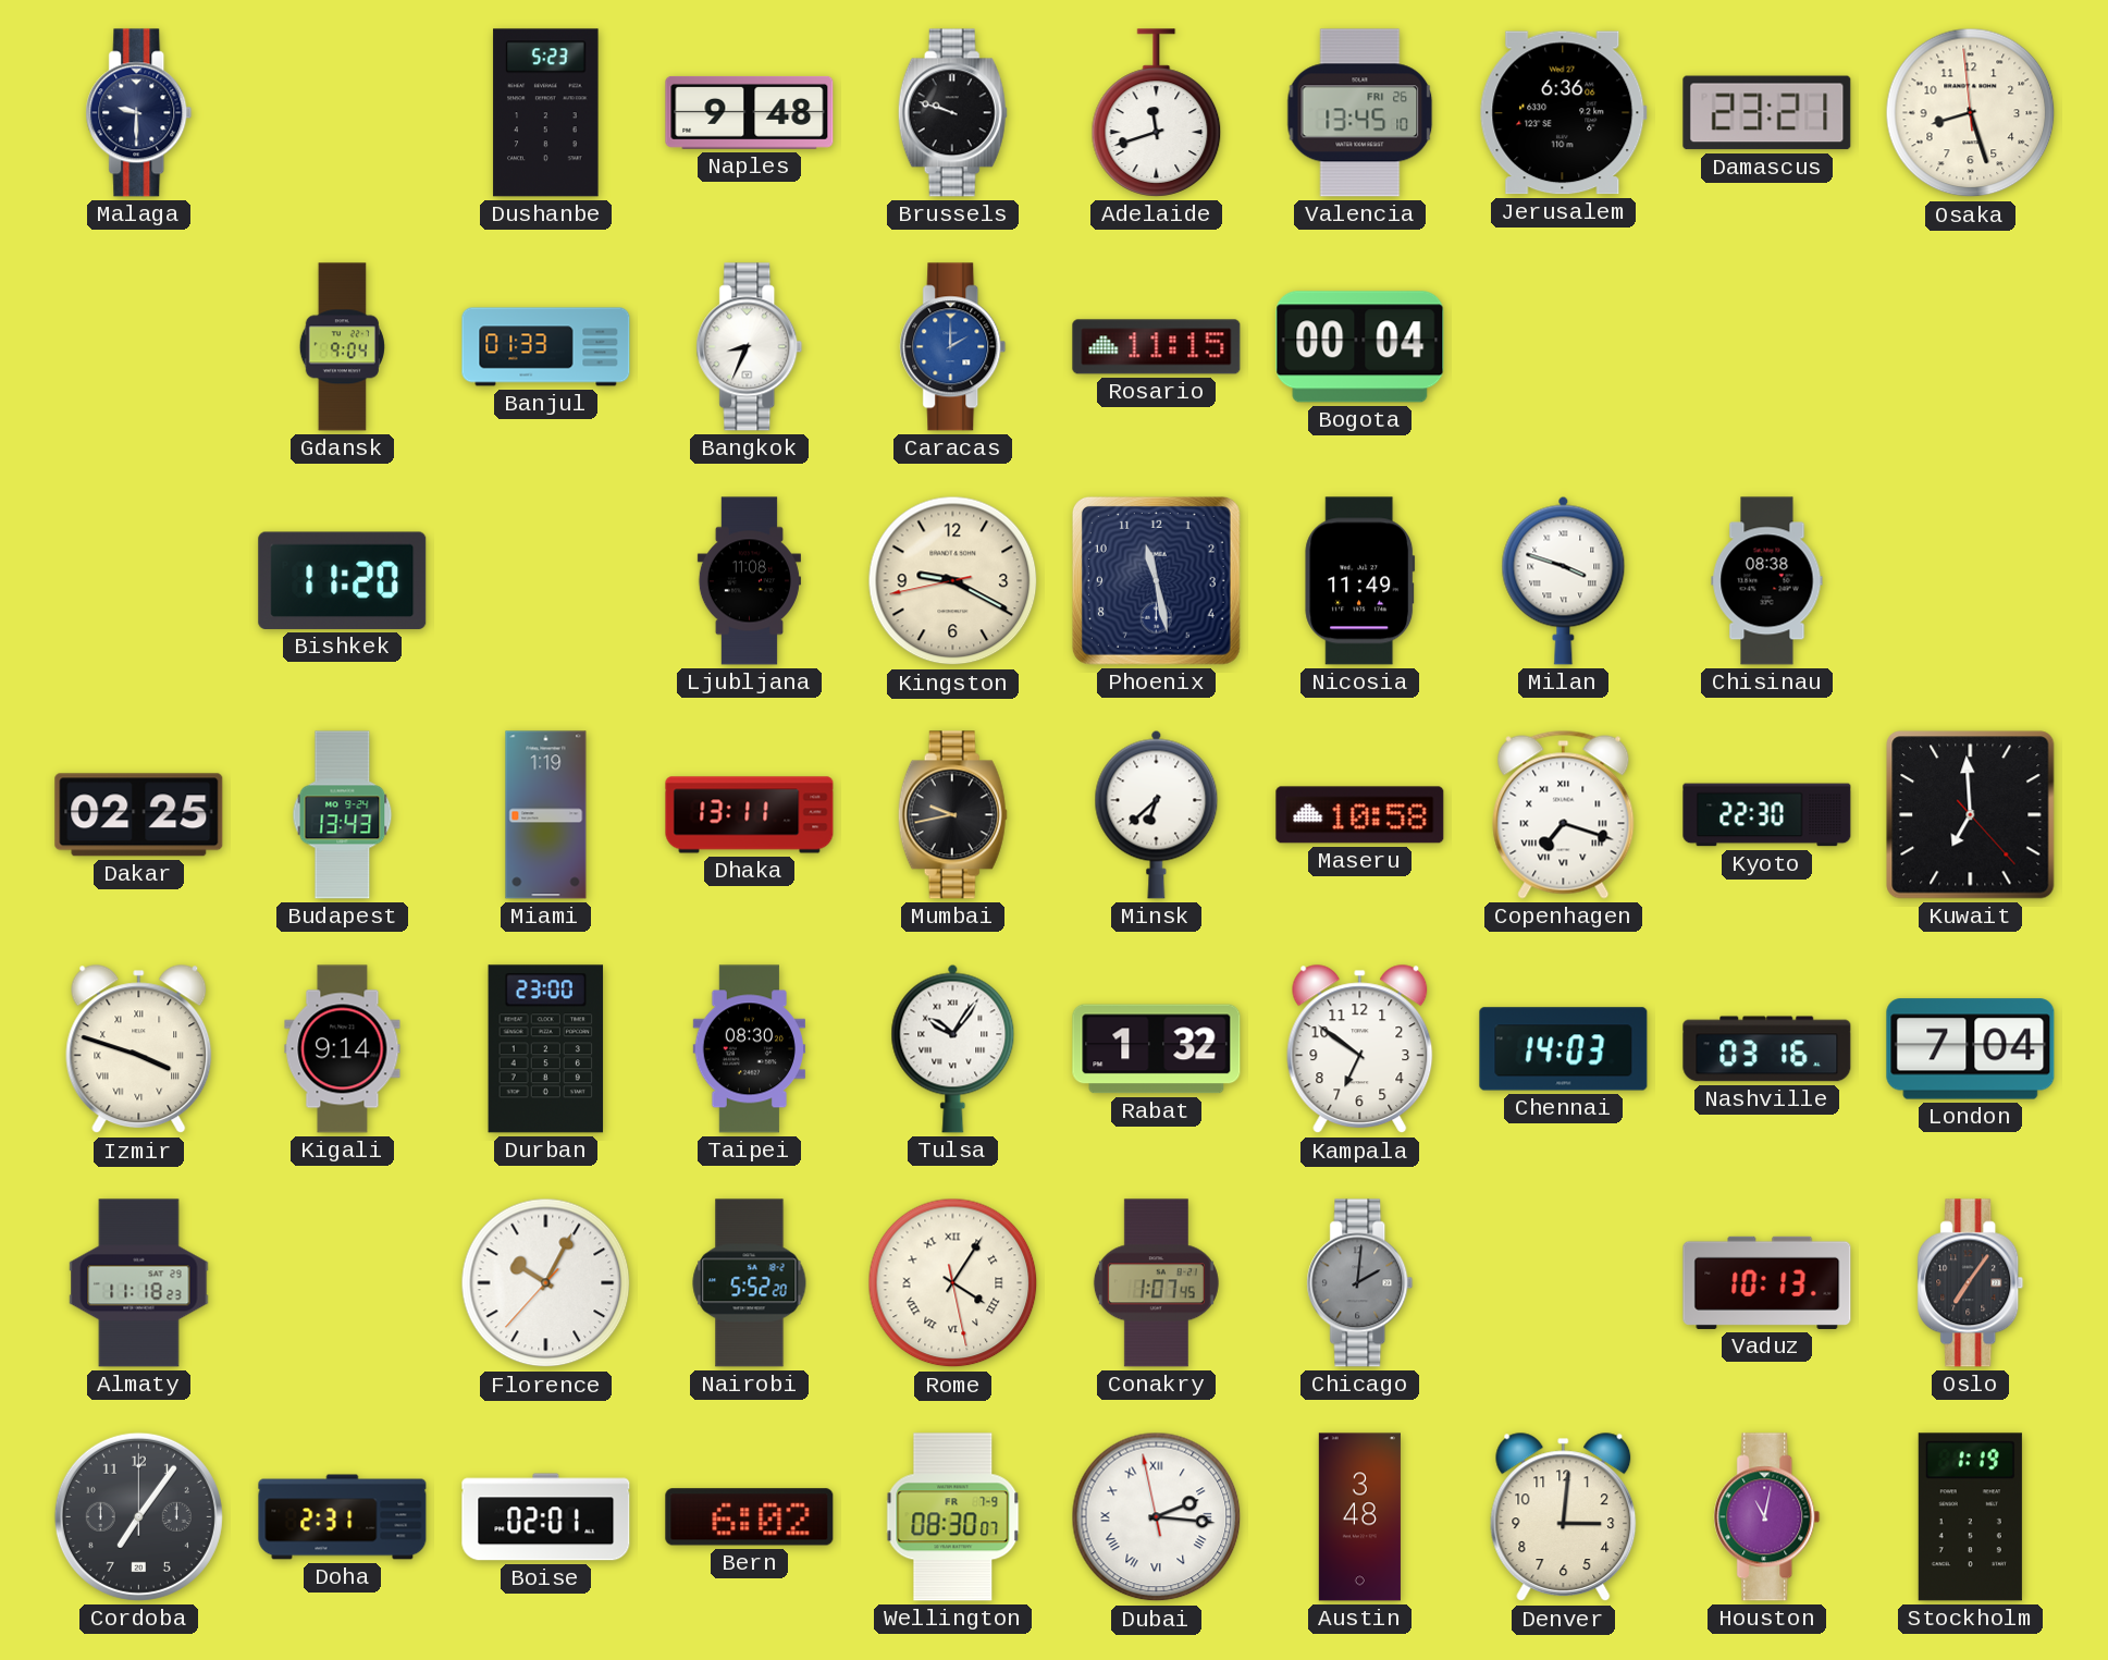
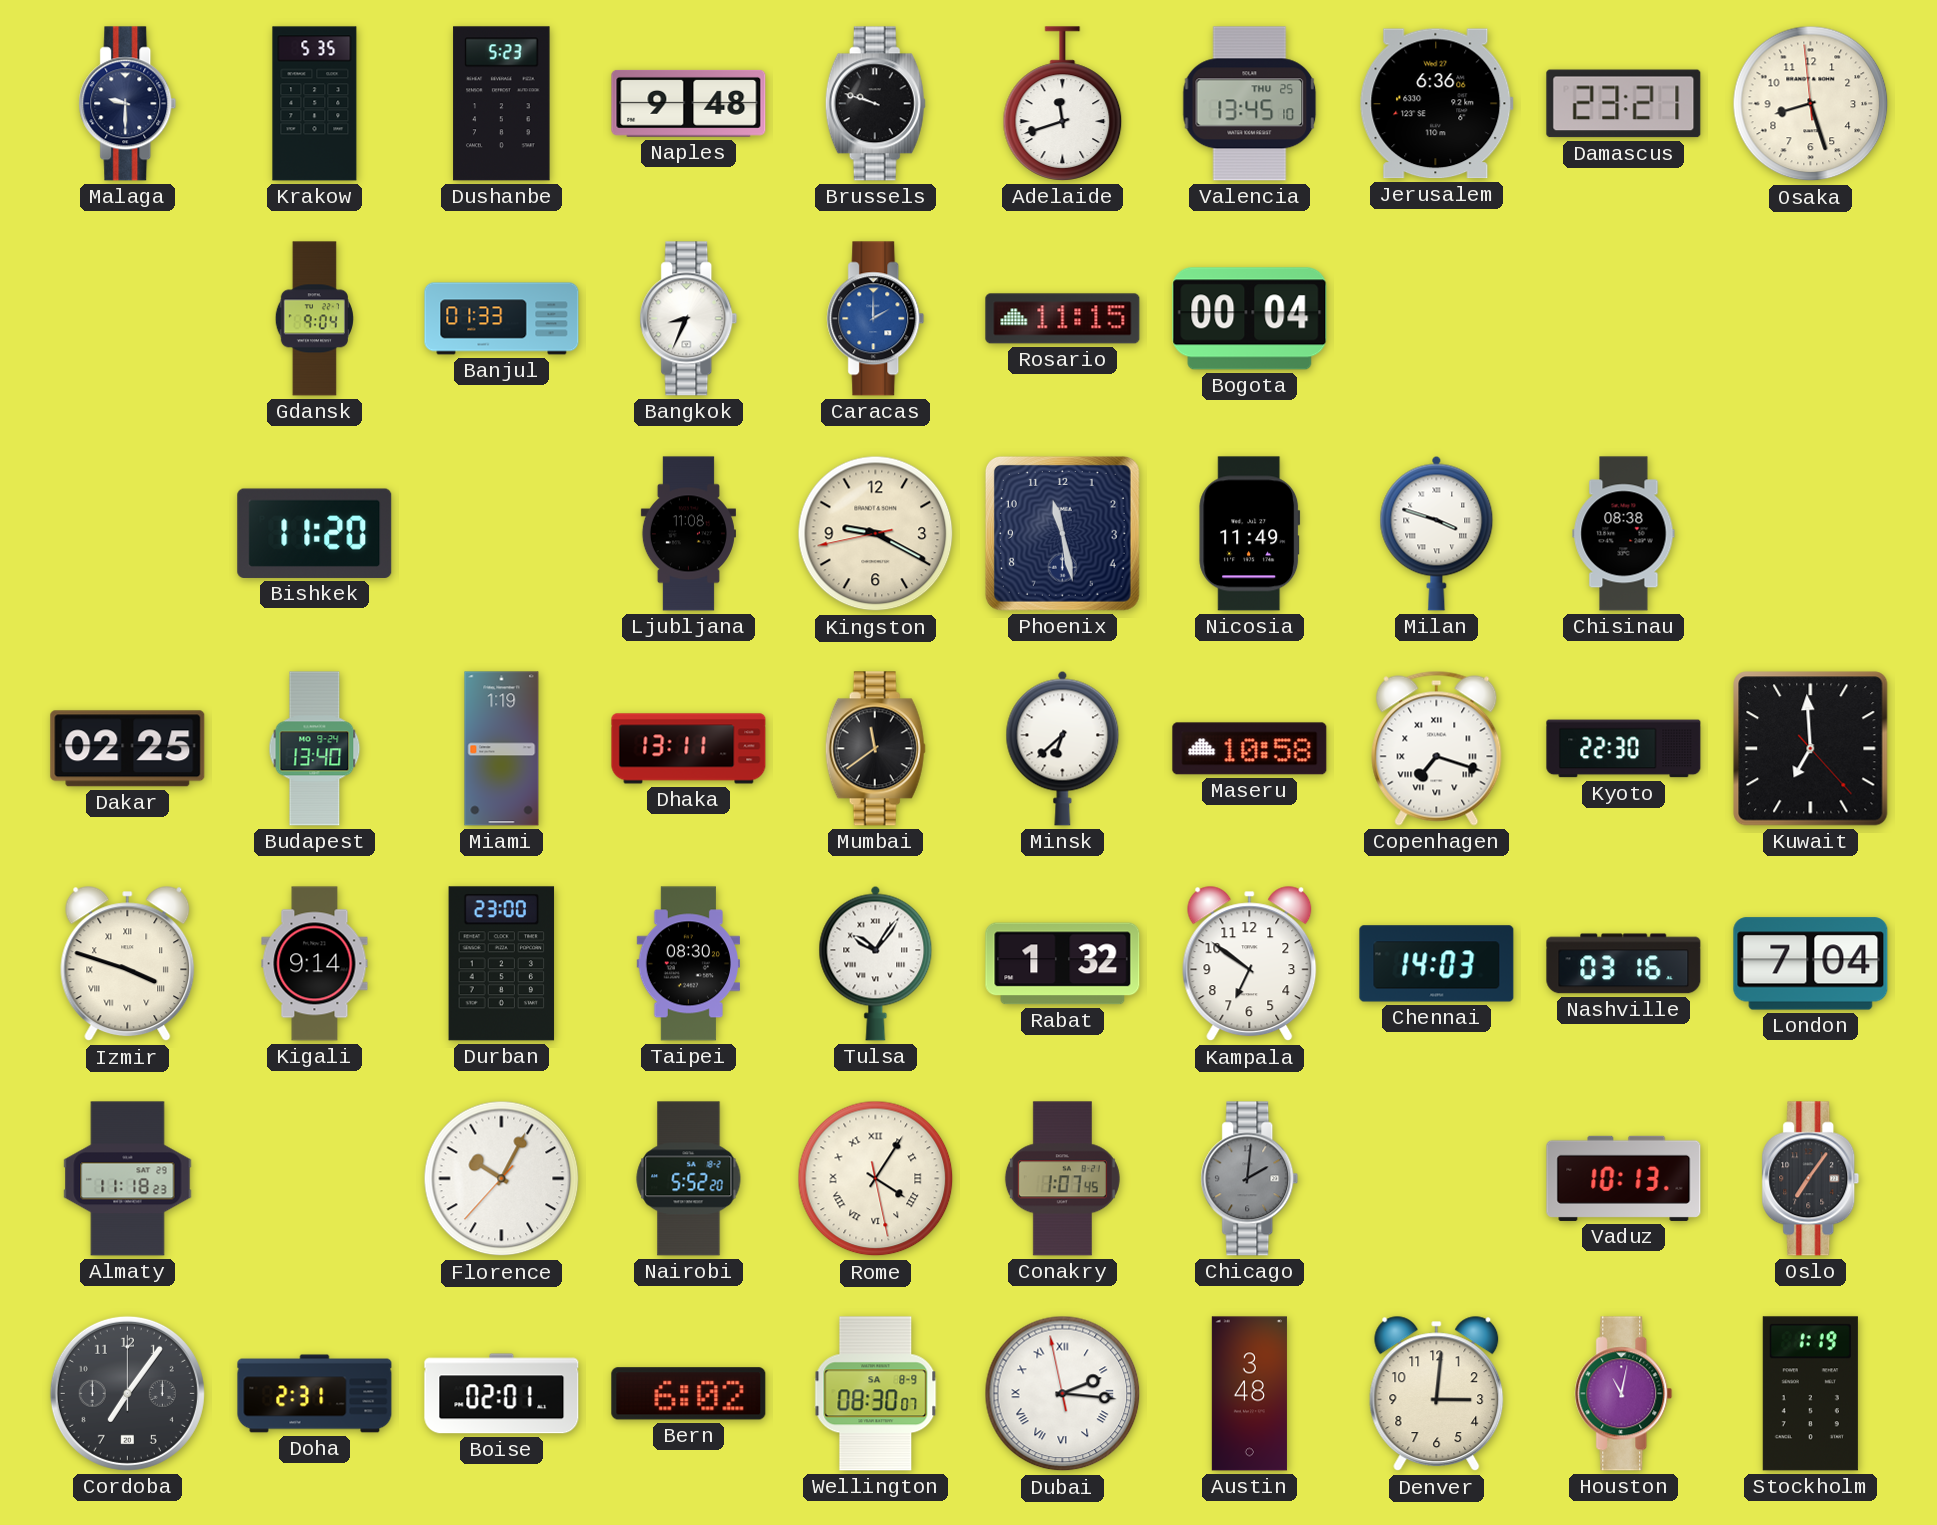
Krakow: none -> 5:35 (315, 104)
Valencia date: FRI 26 -> THU 25 (1250, 104)
Budapest: 13:43 -> 13:40 (315, 749)
Mumbai: 9:43 -> 11:39 (875, 749)
Wellington date: FR 7-9 -> SA 8-9 (876, 1394)
